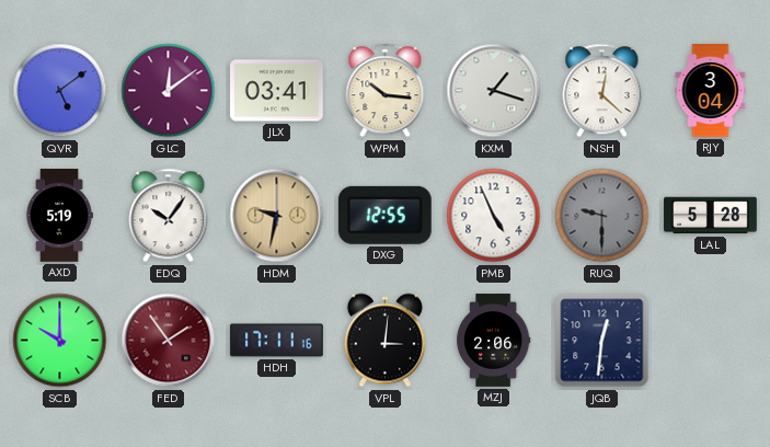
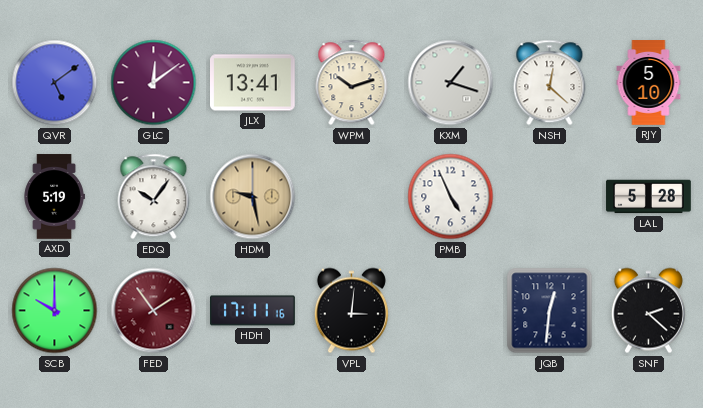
JLX: 03:41 -> 13:41 (253, 83)
WPM: 10:16 -> 10:12 (352, 83)
RJY: 3:04 -> 5:10 (649, 83)
HDM: 9:32 -> 9:28 (253, 197)
DXG: 12:55 -> none (384, 215)
RUQ: 9:30 -> none (602, 216)
MZJ: 2:06 -> none (493, 341)
SNF: none -> 2:22 (648, 311)
